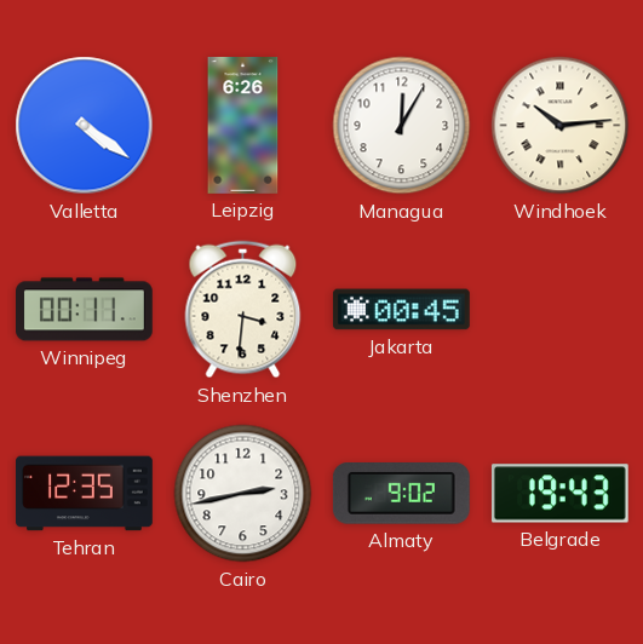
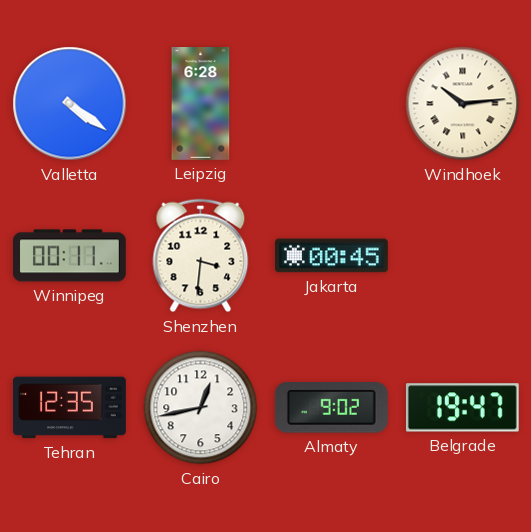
Leipzig: 6:26 -> 6:28 (201, 104)
Managua: 12:05 -> none (402, 126)
Cairo: 2:43 -> 12:43 (201, 408)
Belgrade: 19:43 -> 19:47 (462, 408)
